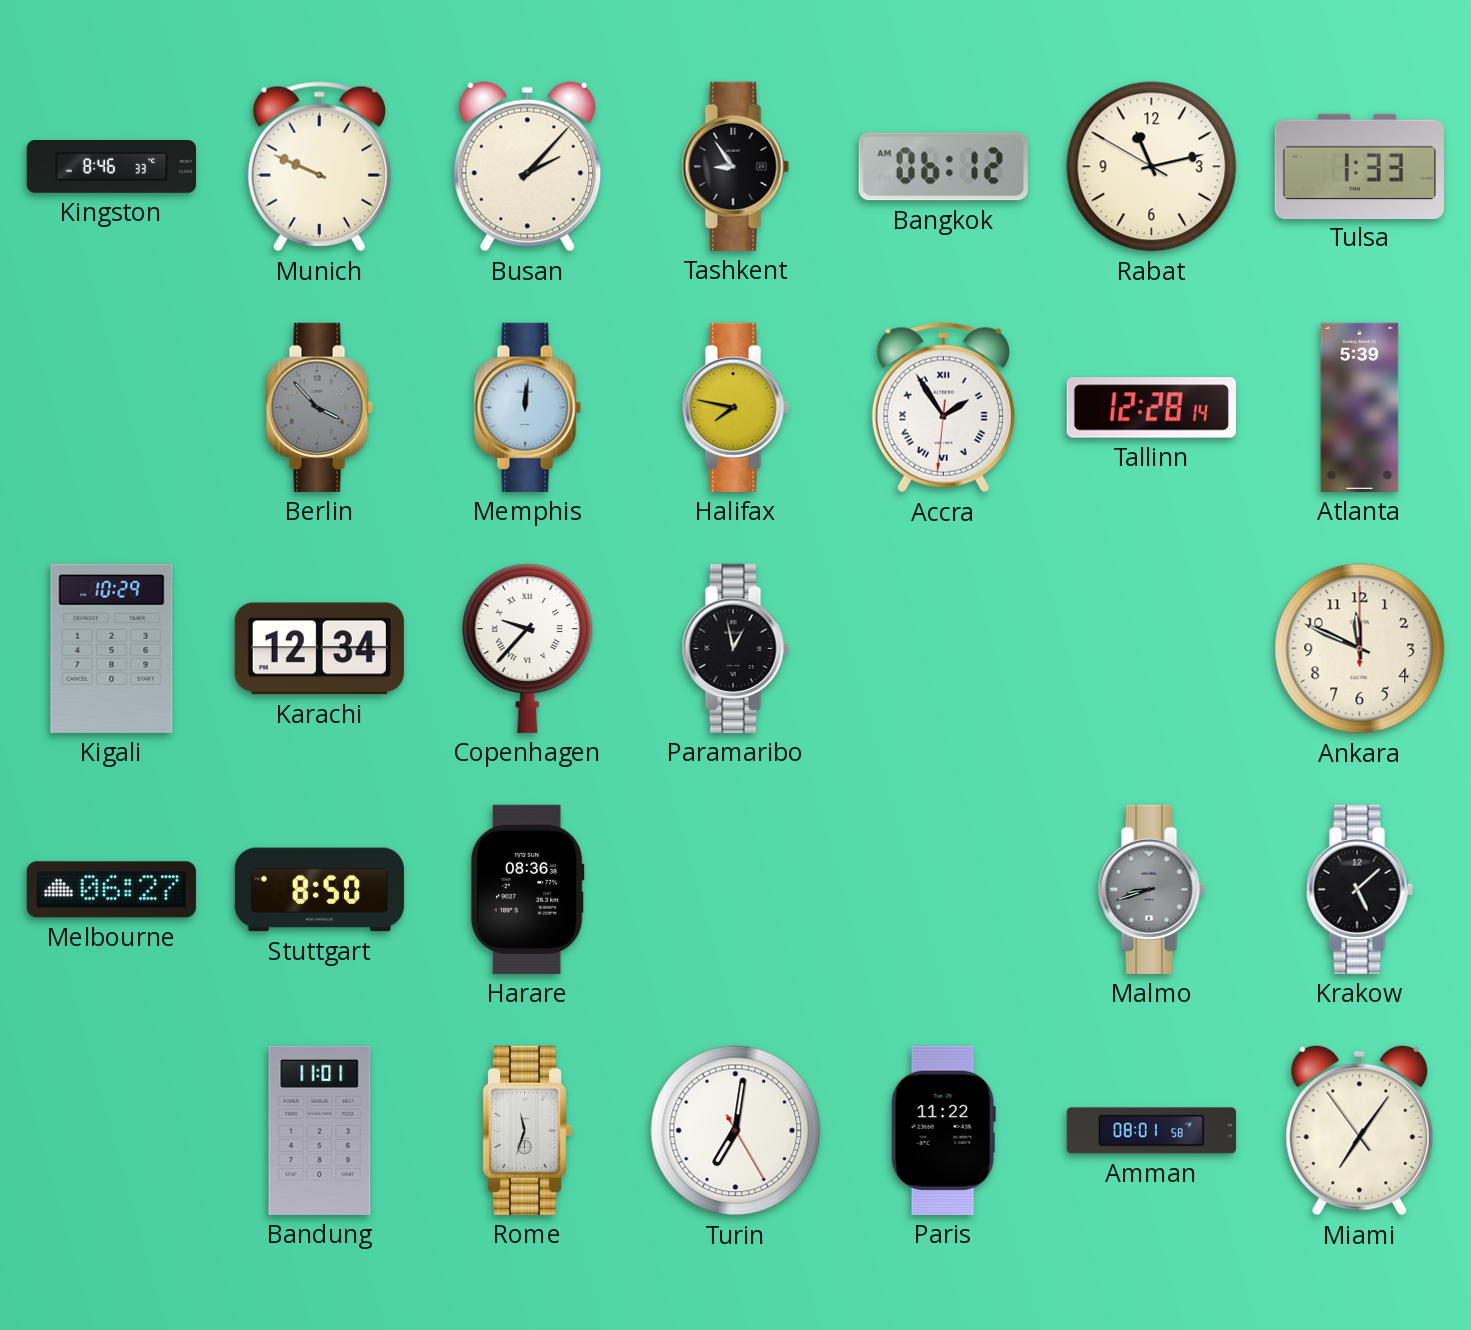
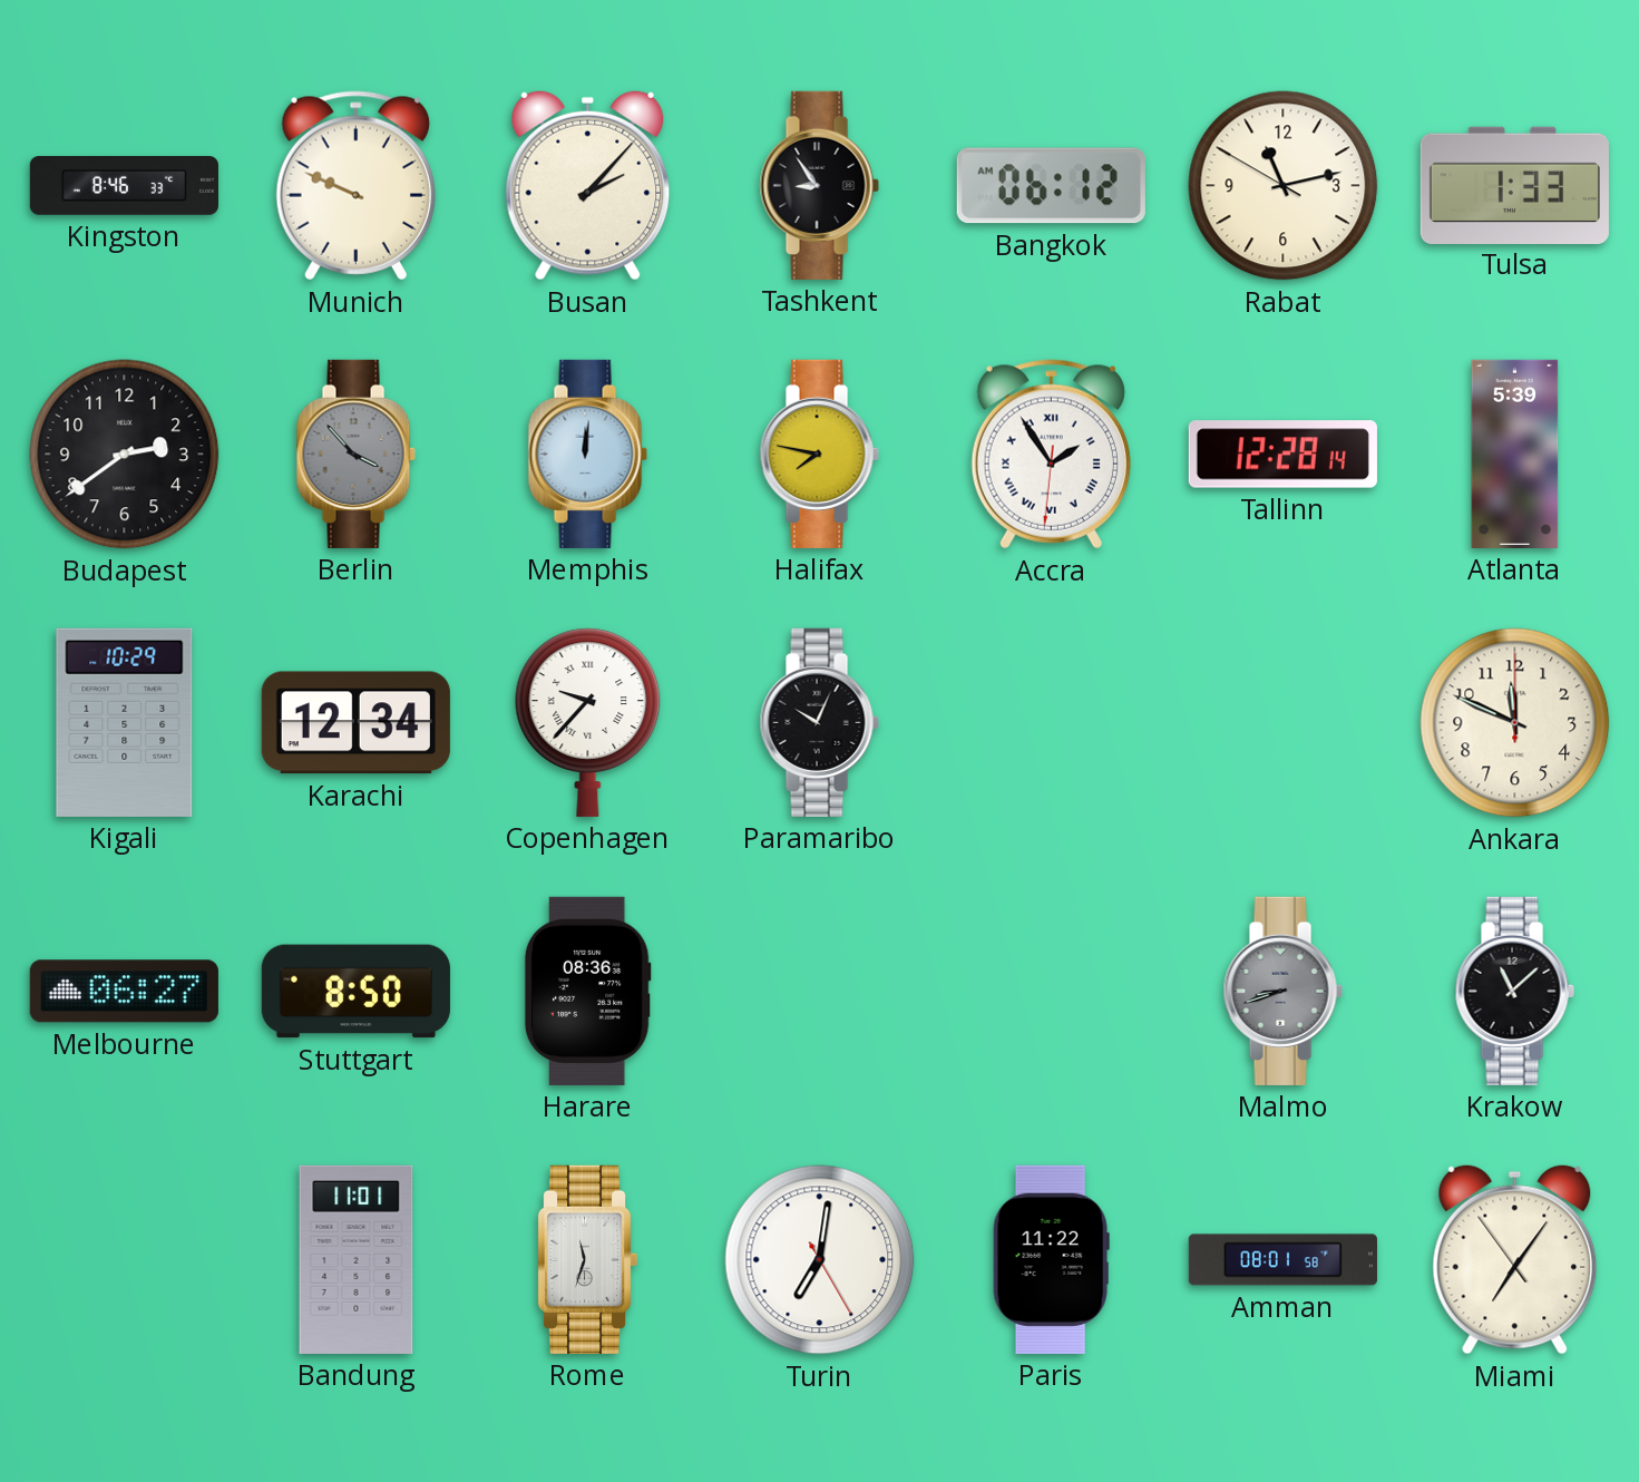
Budapest: none -> 2:39 (125, 455)
Paramaribo: 12:58 -> 10:04 (819, 722)
Krakow: 5:08 -> 11:08 (1514, 991)
